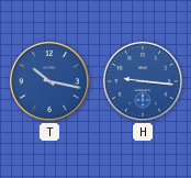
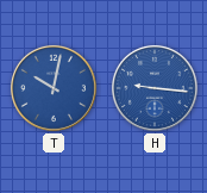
T: 10:17 -> 10:02 (54, 88)
